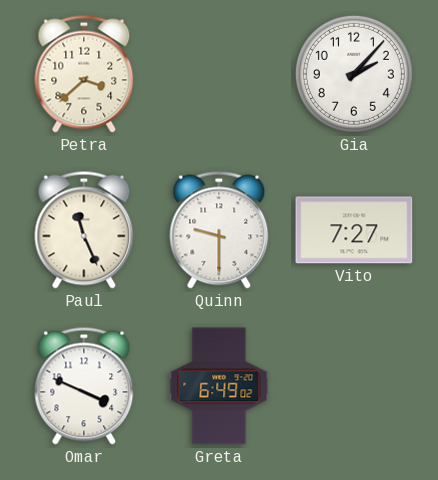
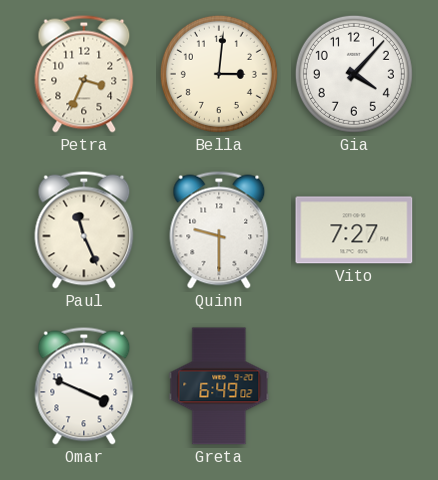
Petra: 3:38 -> 3:34 (84, 74)
Bella: none -> 3:01 (219, 74)
Gia: 2:07 -> 4:07 (354, 74)
